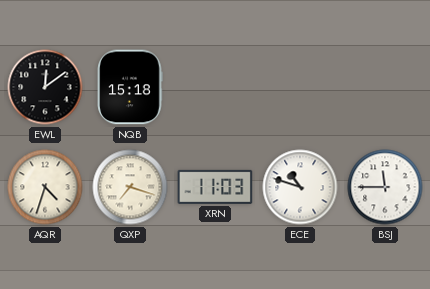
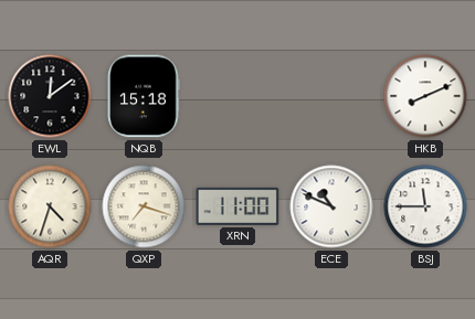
HKB: none -> 8:11 (425, 96)
XRN: 11:03 -> 11:00 (237, 206)
ECE: 10:48 -> 10:49 (331, 206)
